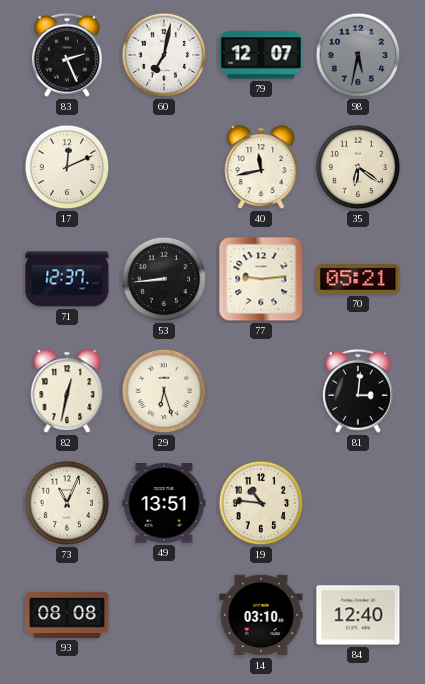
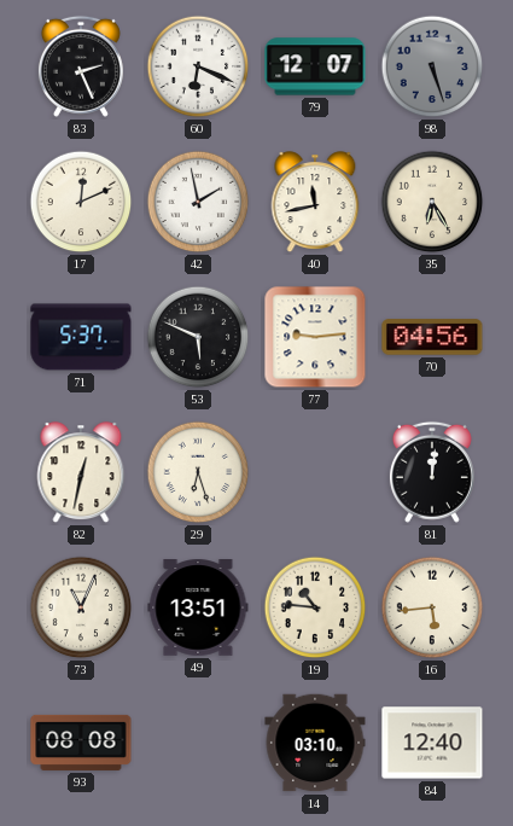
60: 7:02 -> 6:19 (198, 66)
98: 5:32 -> 5:27 (432, 66)
42: none -> 1:58 (198, 202)
35: 6:21 -> 6:25 (432, 202)
71: 12:37 -> 5:37 (81, 337)
53: 8:44 -> 5:49 (198, 337)
70: 05:21 -> 04:56 (432, 337)
81: 3:01 -> 12:01 (432, 472)
16: none -> 5:44 (432, 607)
